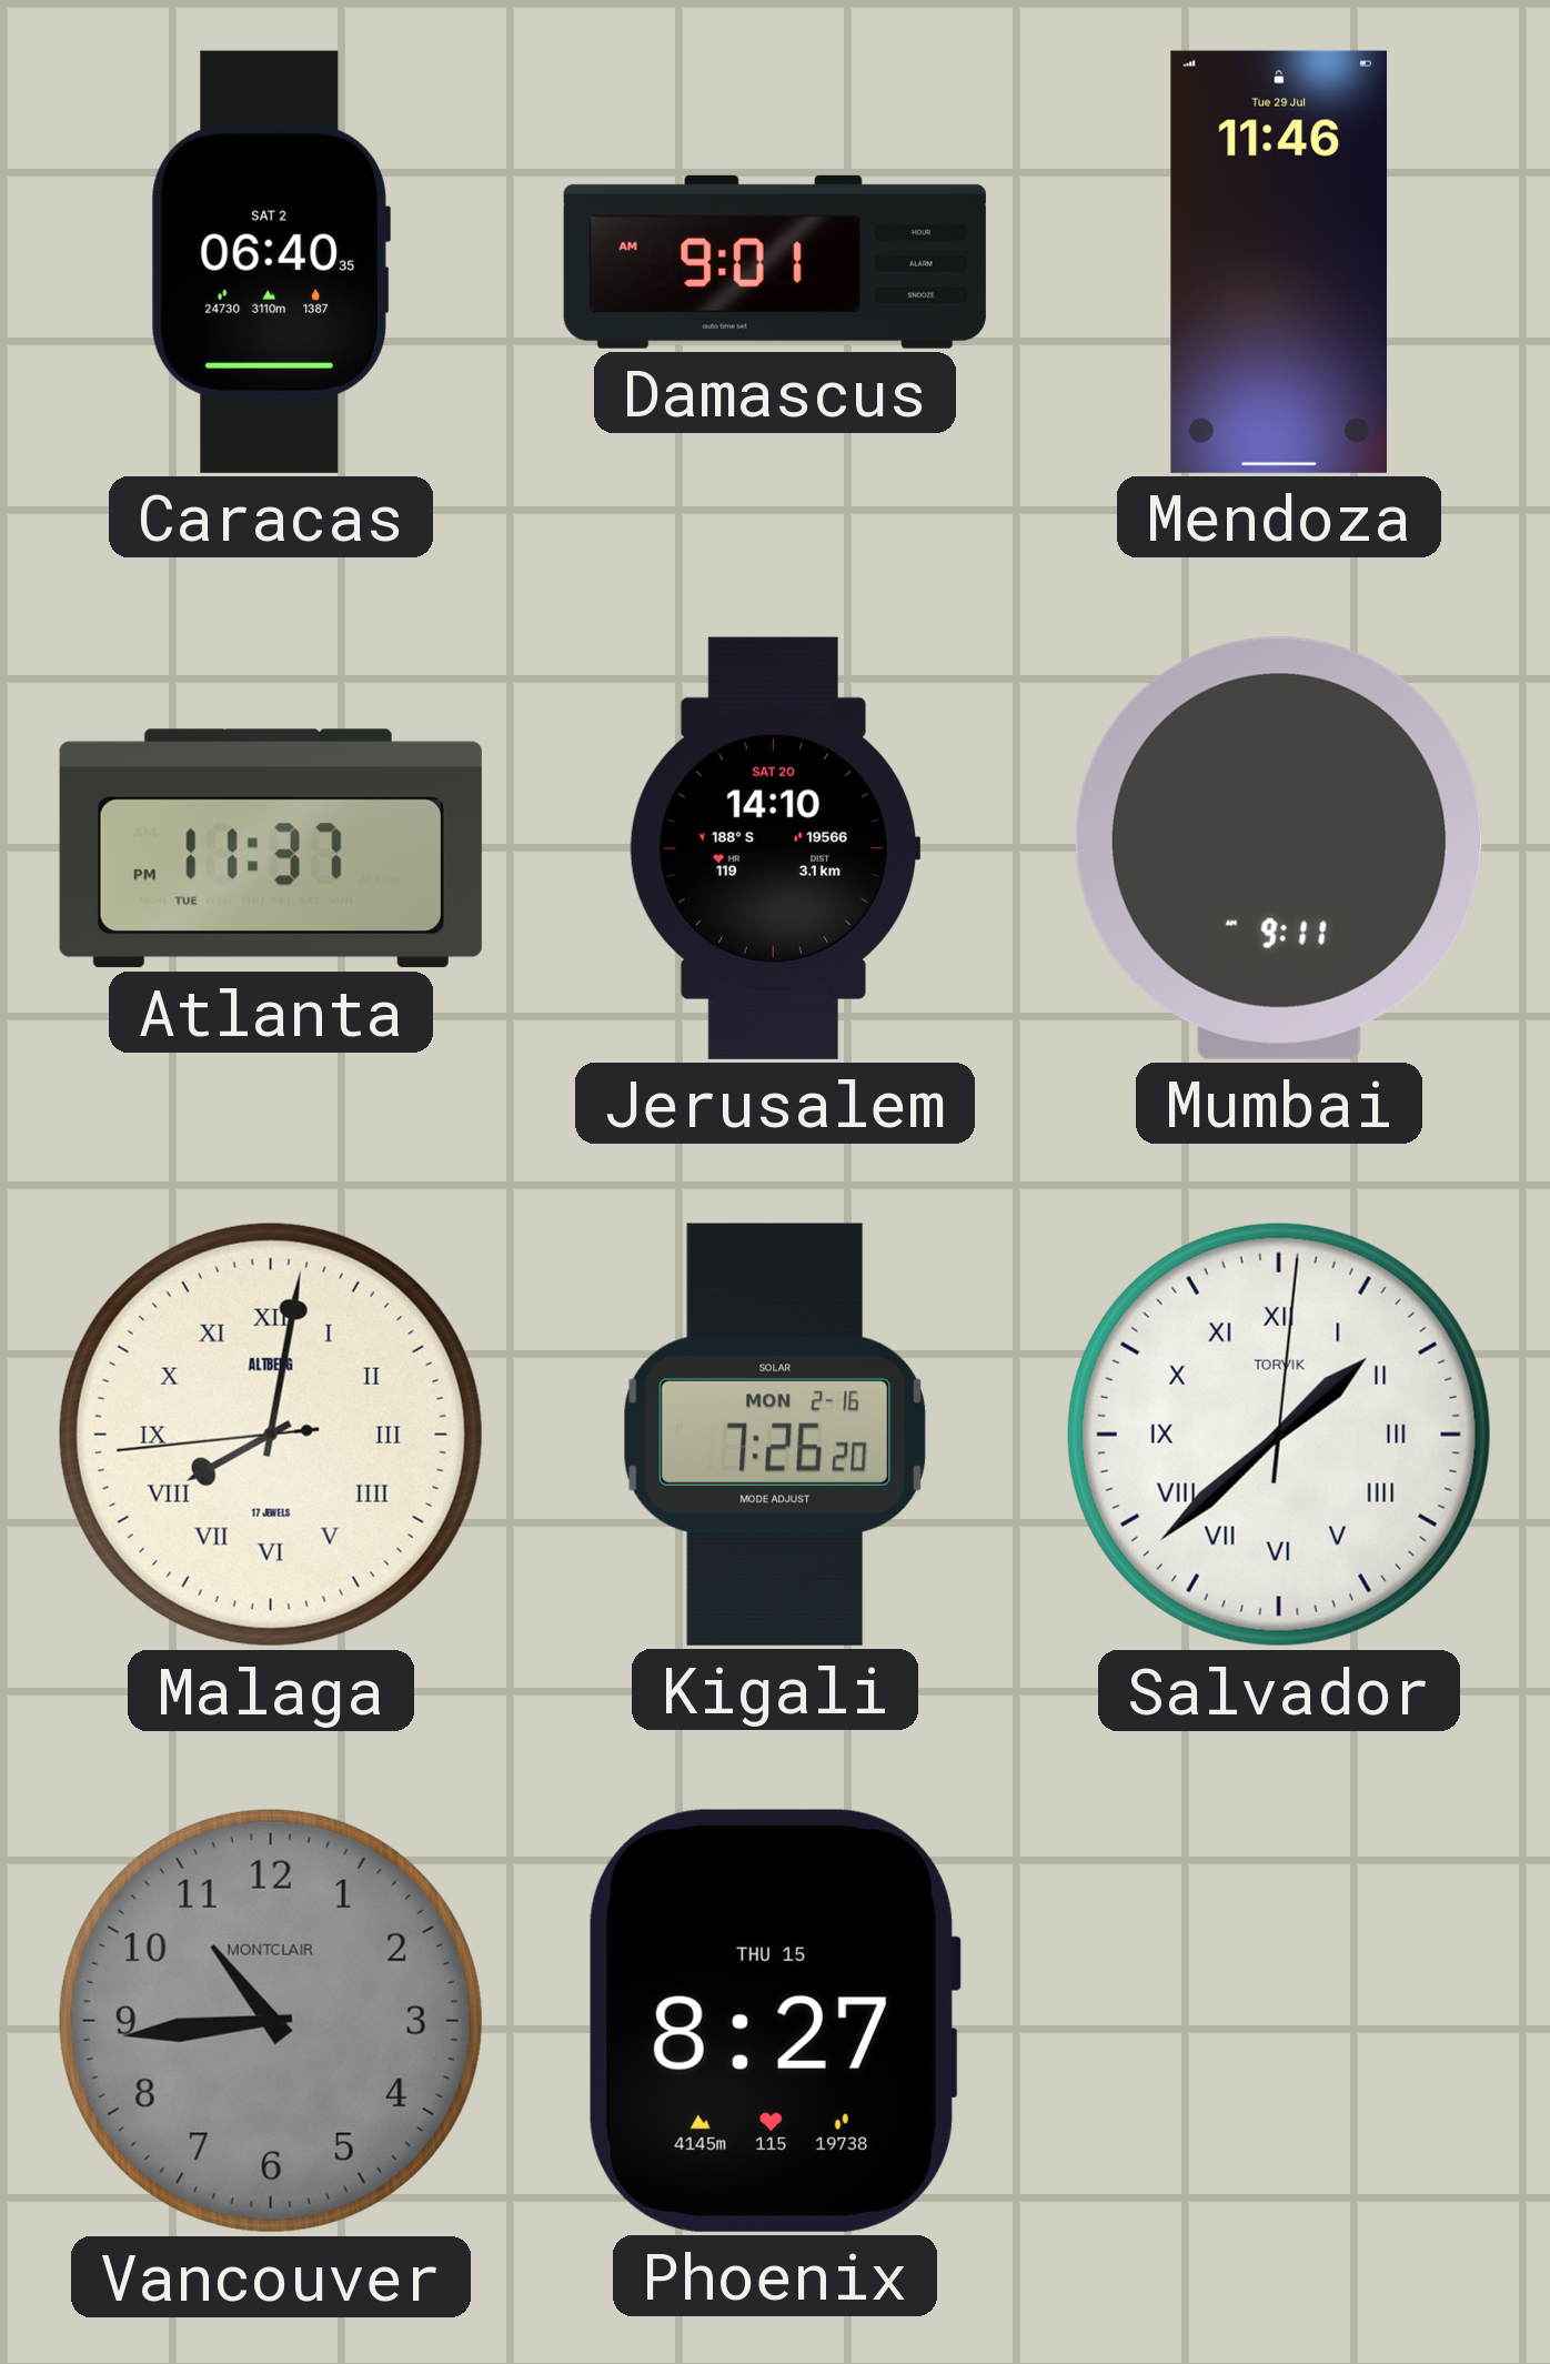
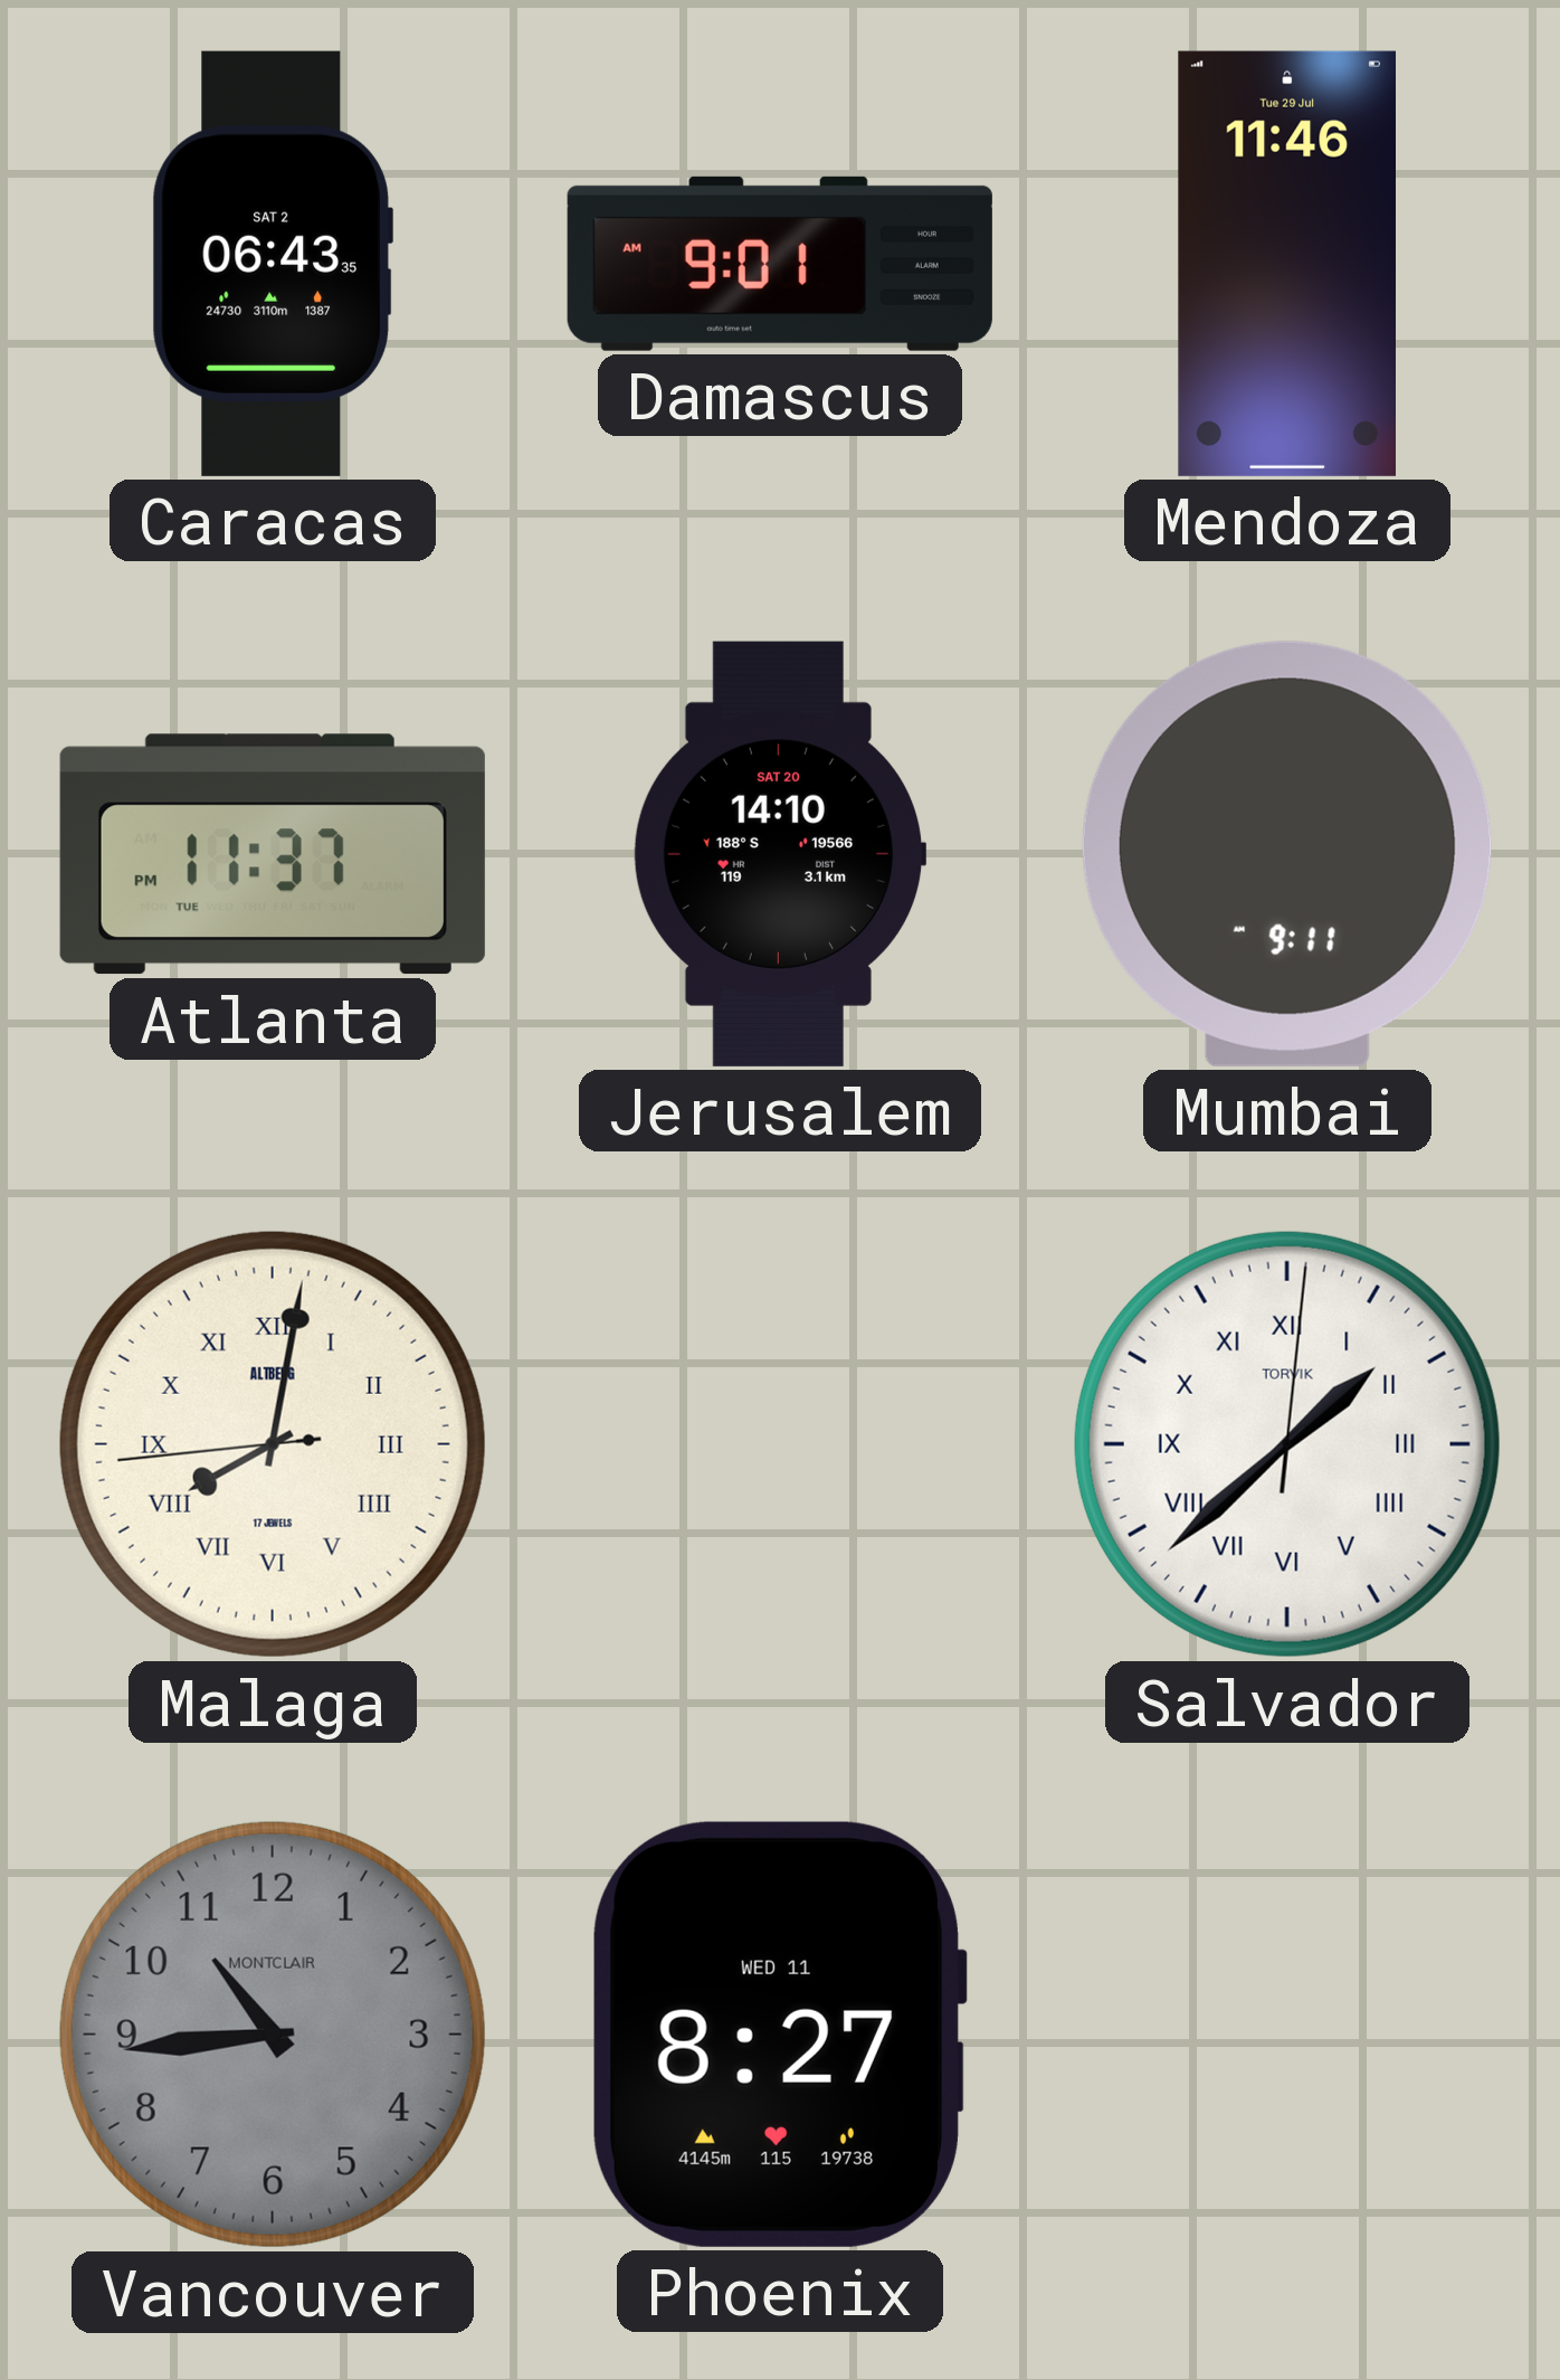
Caracas: 06:40 -> 06:43 (273, 264)
Kigali: 7:26 -> none (775, 1435)
Phoenix date: THU 15 -> WED 11 (779, 2035)
